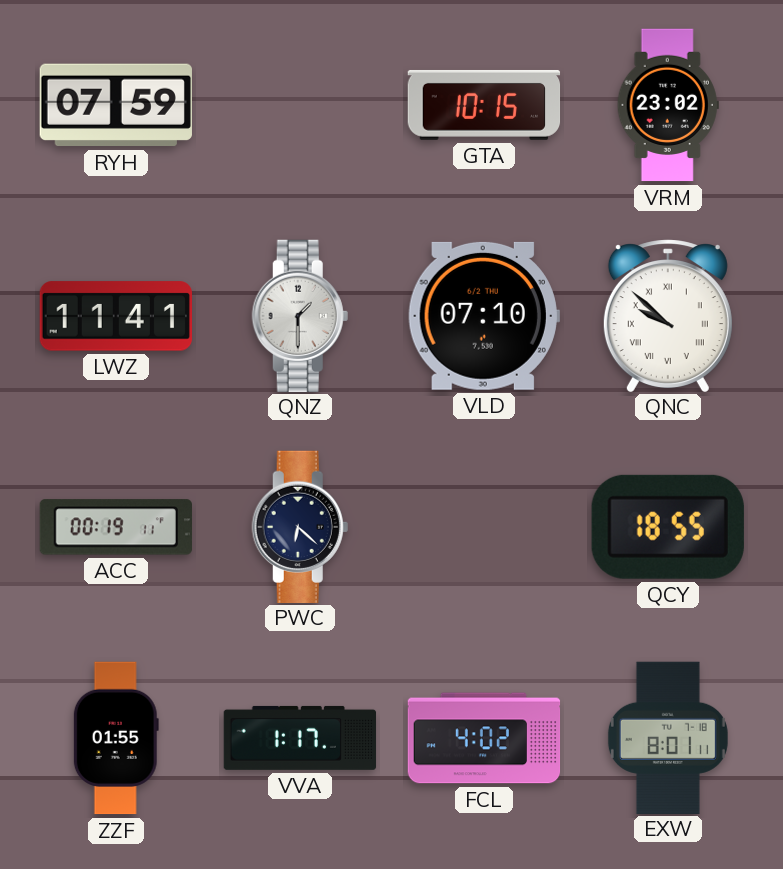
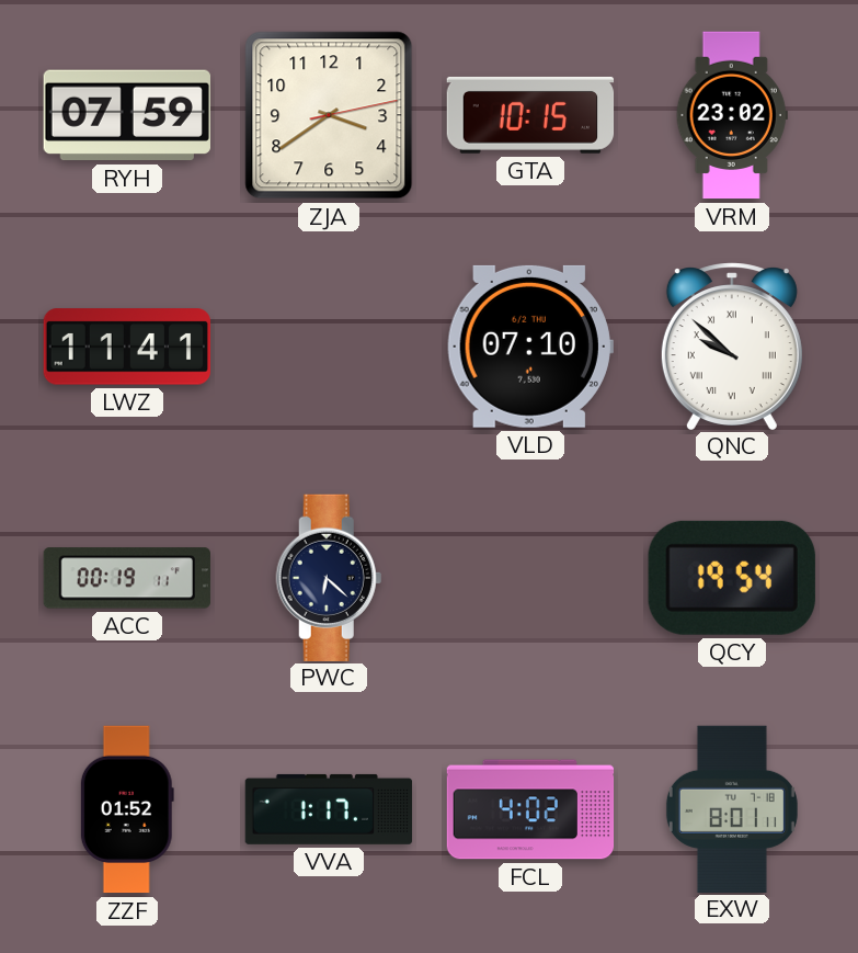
ZJA: none -> 3:39 (329, 115)
QNZ: 1:30 -> none (300, 315)
QCY: 18:55 -> 19:54 (732, 578)
ZZF: 01:55 -> 01:52 (127, 809)
